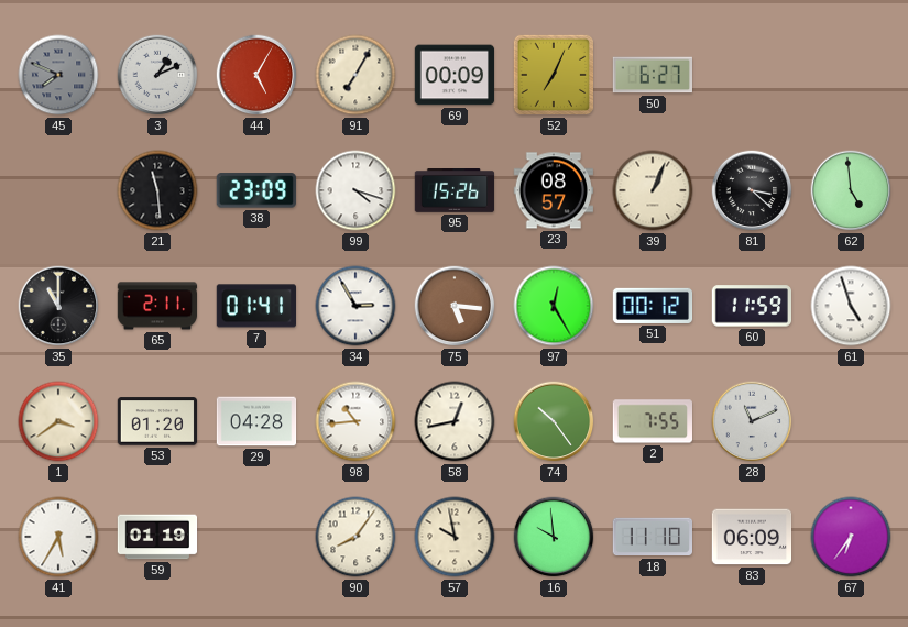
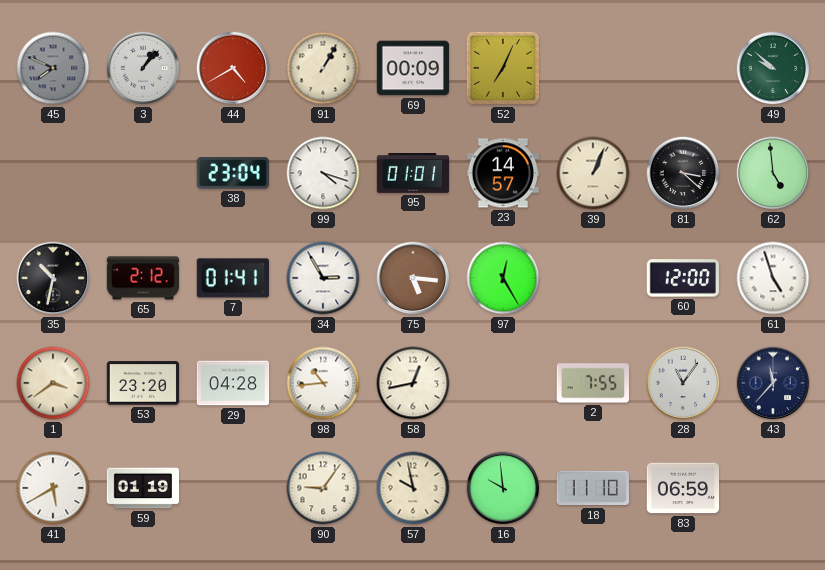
3: 1:11 -> 1:07 (143, 68)
44: 5:05 -> 4:40 (233, 68)
91: 7:05 -> 1:05 (323, 68)
50: 6:27 -> none (652, 75)
49: none -> 9:52 (773, 68)
21: 11:29 -> none (157, 190)
38: 23:09 -> 23:04 (233, 173)
95: 15:26 -> 01:01 (413, 174)
23: 08:57 -> 14:57 (503, 173)
35: 11:00 -> 10:32 (53, 278)
65: 2:11 -> 2:12 (143, 278)
51: 00:12 -> none (653, 306)
60: 11:59 -> 12:00 (682, 278)
53: 01:20 -> 23:20 (143, 383)
74: 10:24 -> none (554, 421)
28: 11:11 -> 11:06 (683, 383)
43: none -> 11:37 (773, 383)
41: 5:35 -> 5:40 (53, 488)
90: 8:06 -> 9:06 (323, 488)
83: 06:09 -> 06:59 (683, 488)
67: 6:36 -> none (851, 537)
